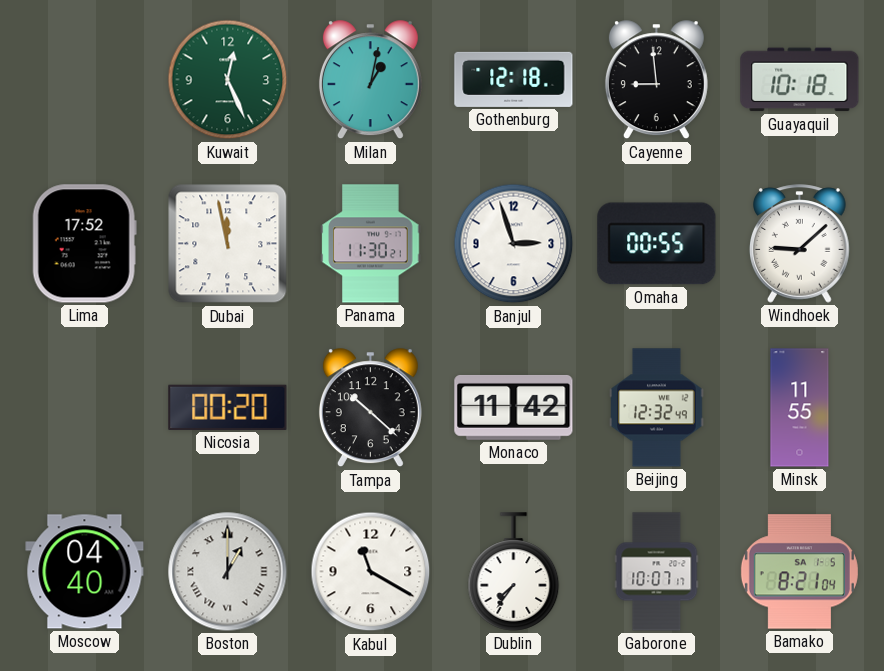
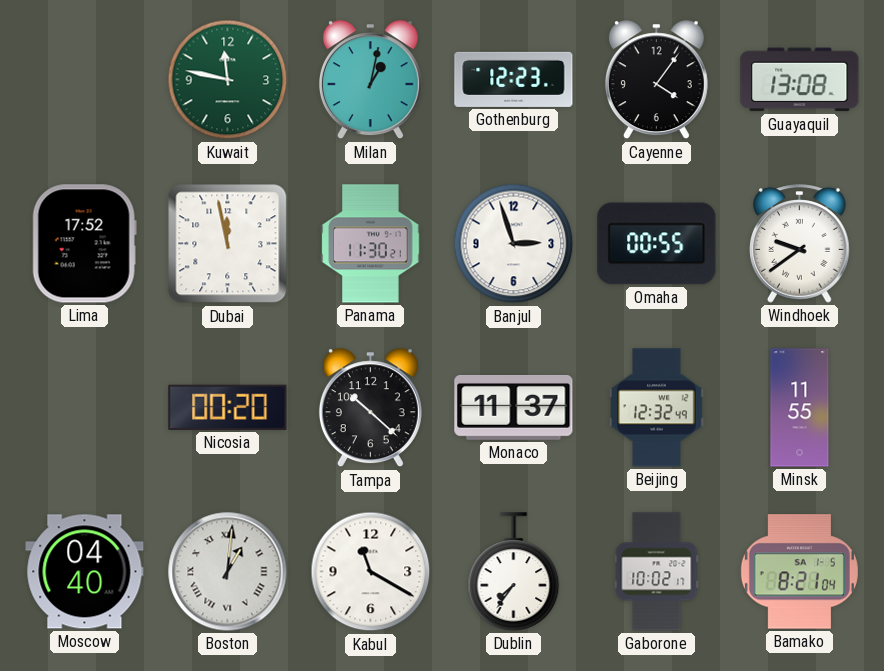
Kuwait: 12:26 -> 11:47 (228, 80)
Gothenburg: 12:18 -> 12:23 (514, 79)
Cayenne: 8:59 -> 4:06 (656, 80)
Guayaquil: 10:18 -> 13:08 (800, 80)
Windhoek: 9:08 -> 9:39 (800, 244)
Monaco: 11:42 -> 11:37 (514, 407)
Boston: 1:00 -> 1:01 (228, 572)
Gaborone: 10:07 -> 10:02 (657, 572)
